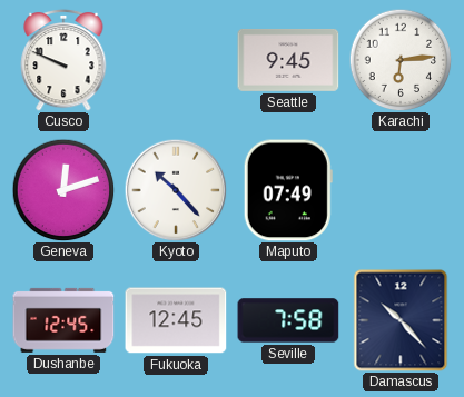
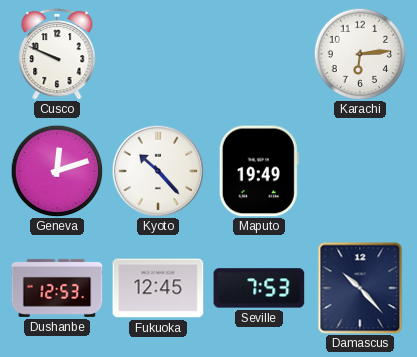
Seattle: 9:45 -> none (288, 60)
Maputo: 07:49 -> 19:49 (259, 171)
Dushanbe: 12:45 -> 12:53 (57, 288)
Seville: 7:58 -> 7:53 (259, 288)
